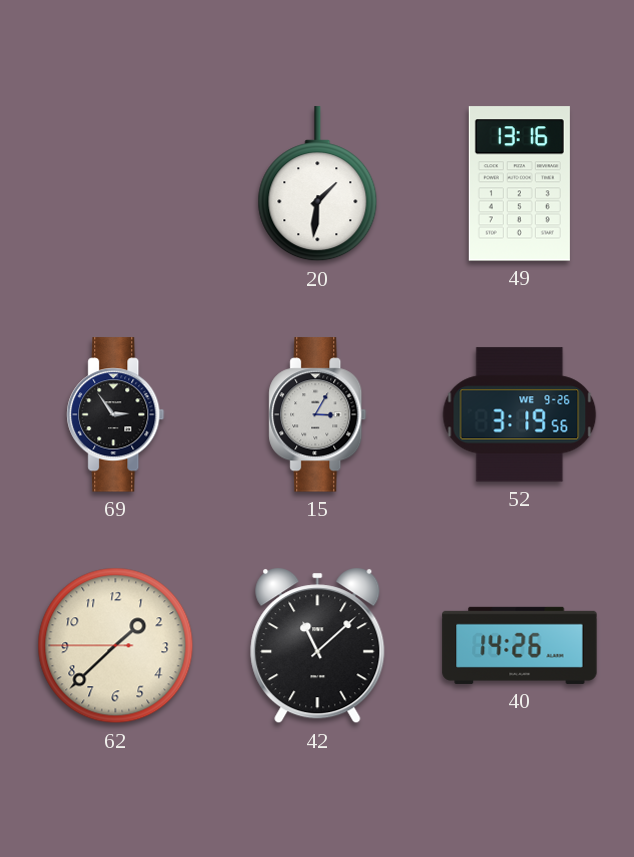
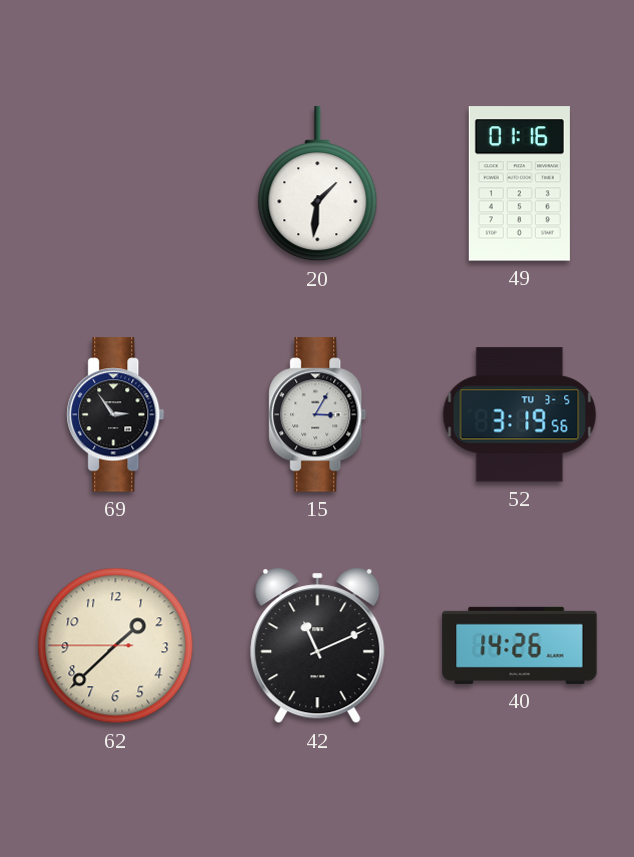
49: 13:16 -> 01:16 (519, 184)
52 date: WE 9-26 -> TU 3-5 (520, 415)
42: 11:08 -> 11:11 (318, 646)
